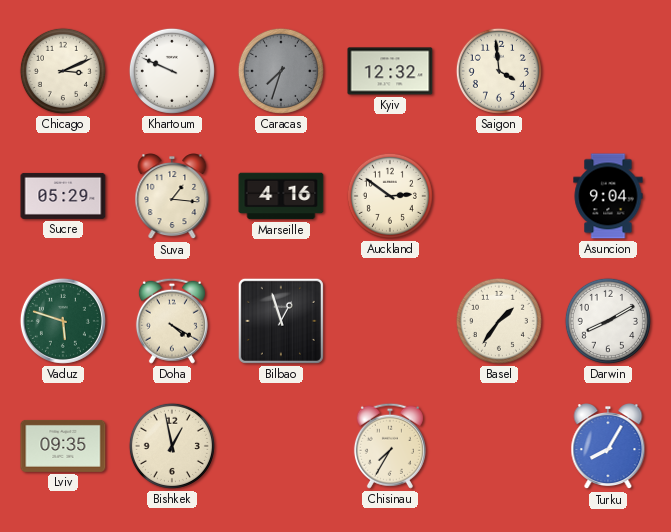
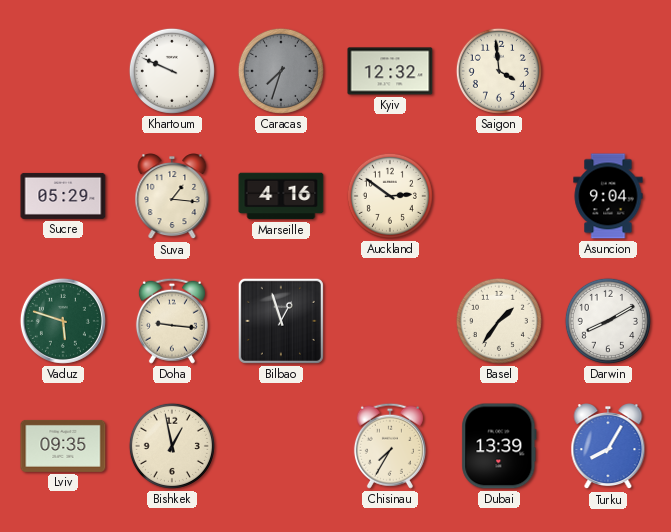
Chicago: 3:11 -> none (63, 71)
Doha: 4:20 -> 9:16 (172, 321)
Dubai: none -> 13:39 (499, 446)
